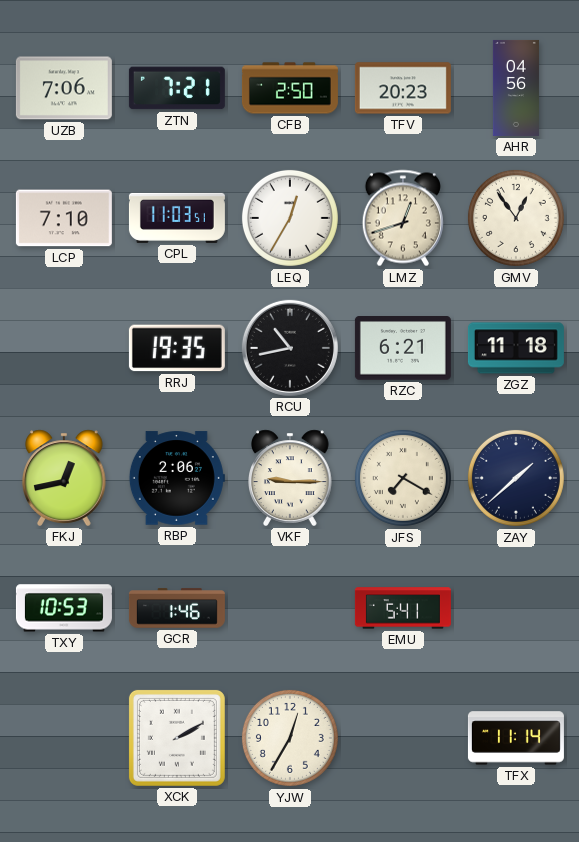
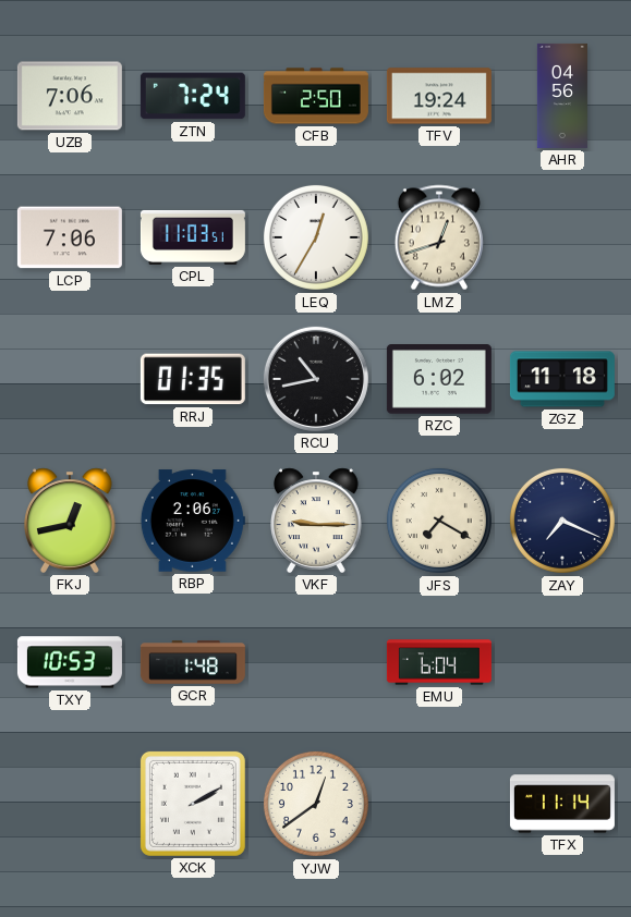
ZTN: 7:21 -> 7:24 (193, 96)
TFV: 20:23 -> 19:24 (439, 96)
LCP: 7:10 -> 7:06 (70, 237)
GMV: 12:54 -> none (516, 218)
RRJ: 19:35 -> 01:35 (193, 379)
RZC: 6:21 -> 6:02 (439, 379)
ZAY: 1:38 -> 7:19 (562, 521)
GCR: 1:46 -> 1:48 (193, 662)
EMU: 5:41 -> 6:04 (439, 662)
YJW: 12:35 -> 12:39 (316, 804)
